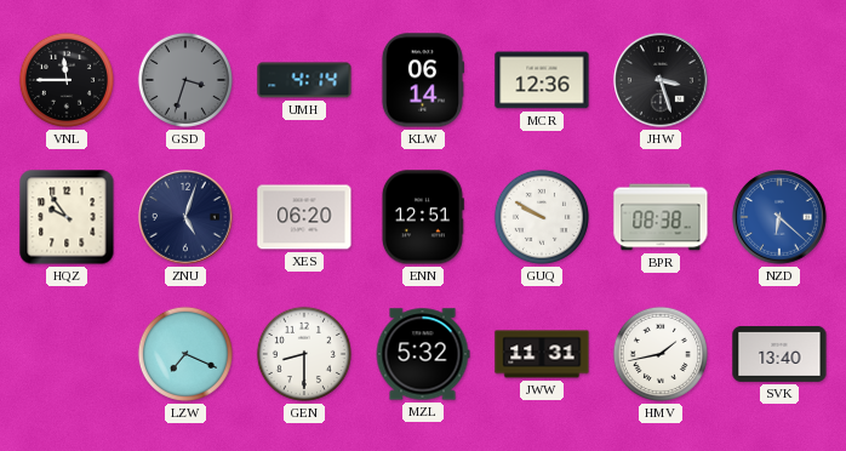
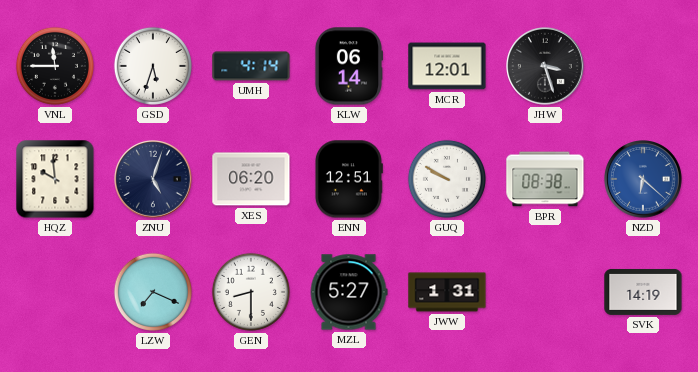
GSD: 3:33 -> 5:33 (153, 66)
GSD dial: grey -> white (153, 66)
MCR: 12:36 -> 12:01 (447, 66)
HQZ: 9:54 -> 9:59 (55, 179)
MZL: 5:32 -> 5:27 (349, 292)
JWW: 11:31 -> 1:31 (447, 292)
HMV: 1:43 -> none (661, 354)
SVK: 13:40 -> 14:19 (643, 292)
